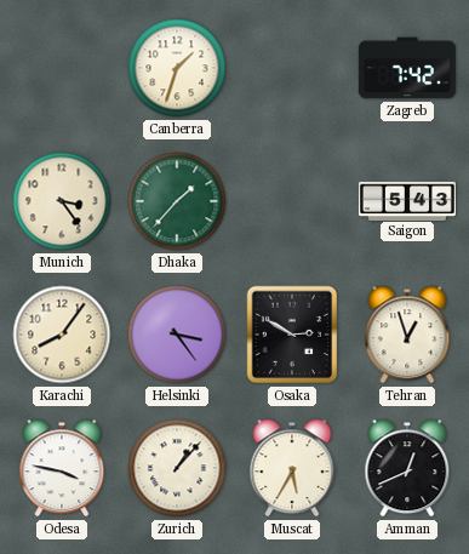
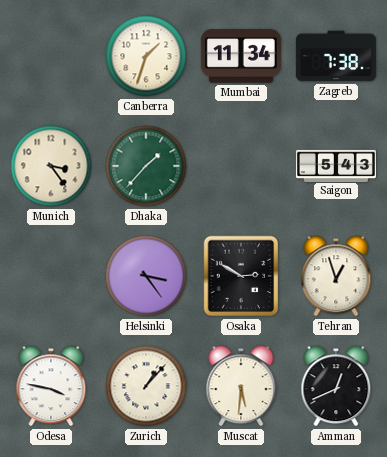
Mumbai: none -> 11:34 (241, 56)
Zagreb: 7:42 -> 7:38 (336, 56)
Karachi: 8:06 -> none (62, 335)
Muscat: 5:35 -> 5:31 (241, 386)
